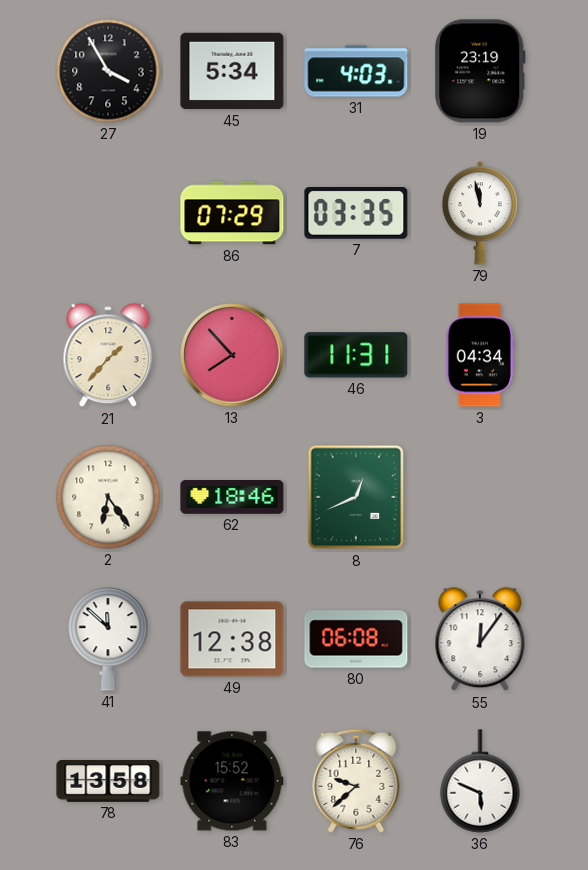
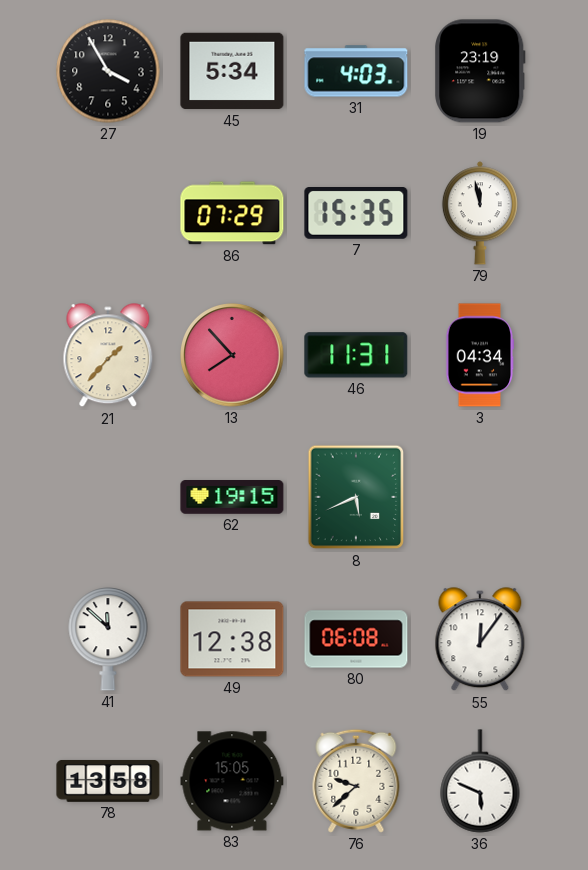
7: 03:35 -> 15:35 (356, 214)
2: 6:24 -> none (108, 497)
62: 18:46 -> 19:15 (232, 497)
8: 12:41 -> 5:41 (356, 497)
83: 15:52 -> 15:05 (232, 781)
